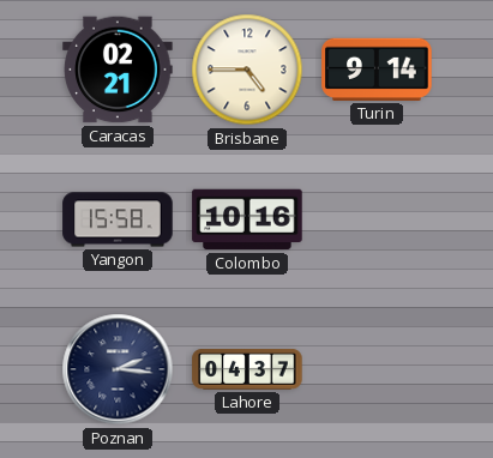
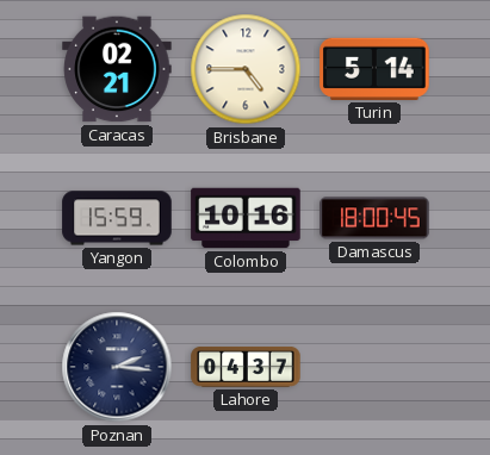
Turin: 9:14 -> 5:14 (374, 69)
Yangon: 15:58 -> 15:59 (117, 218)
Damascus: none -> 18:00 (374, 218)
